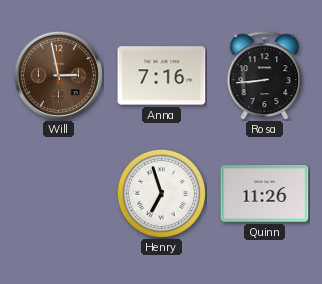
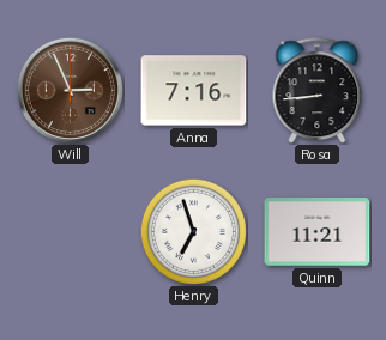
Will: 2:58 -> 2:56 (70, 90)
Quinn: 11:26 -> 11:21 (318, 232)
